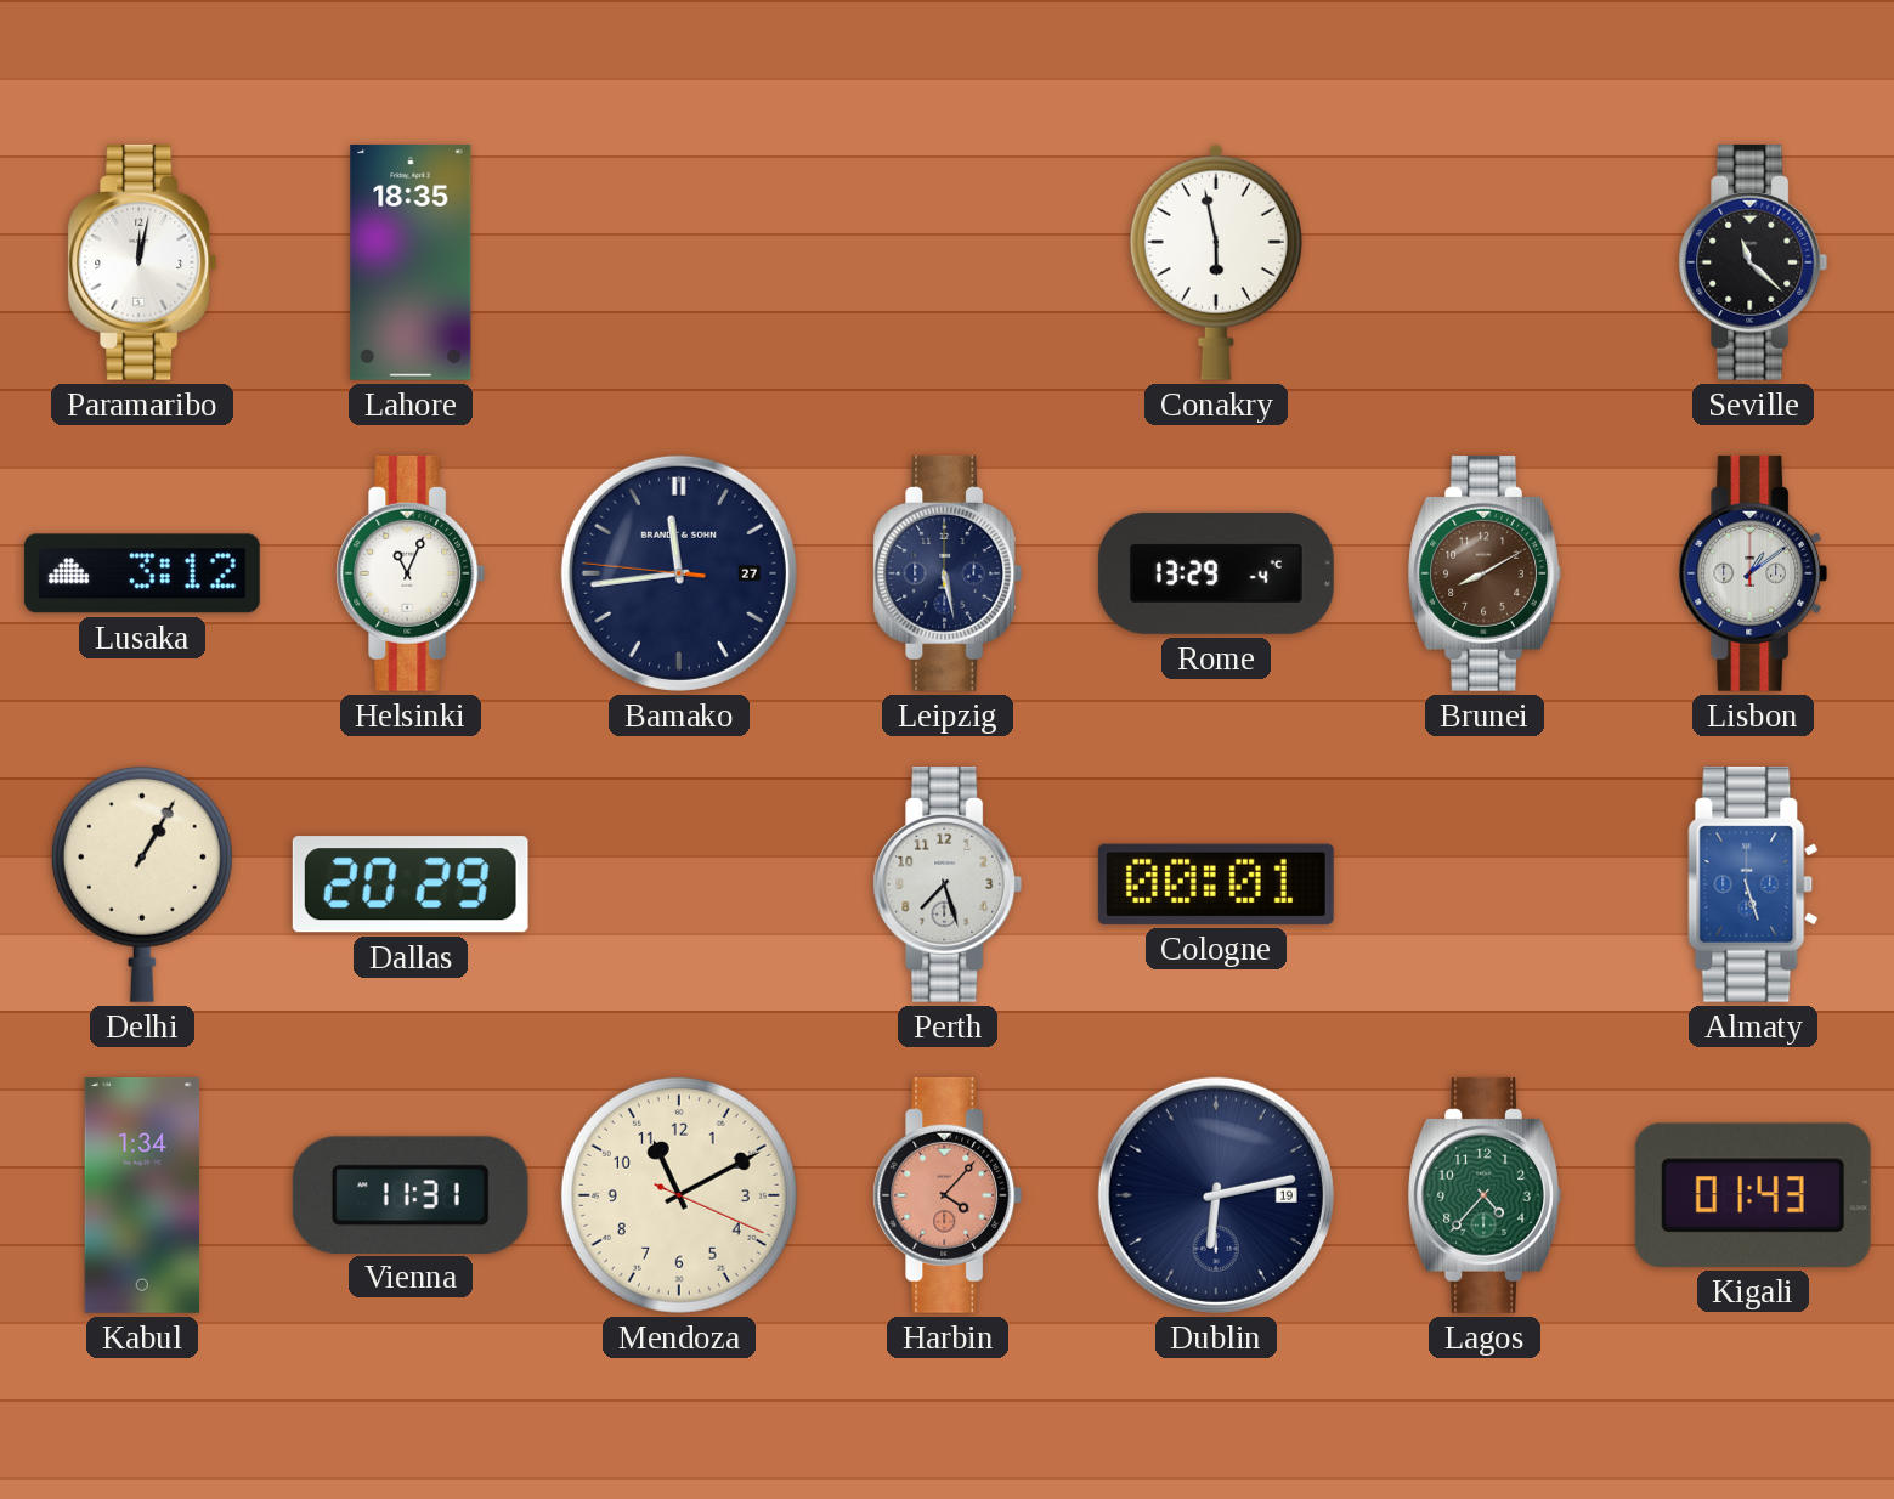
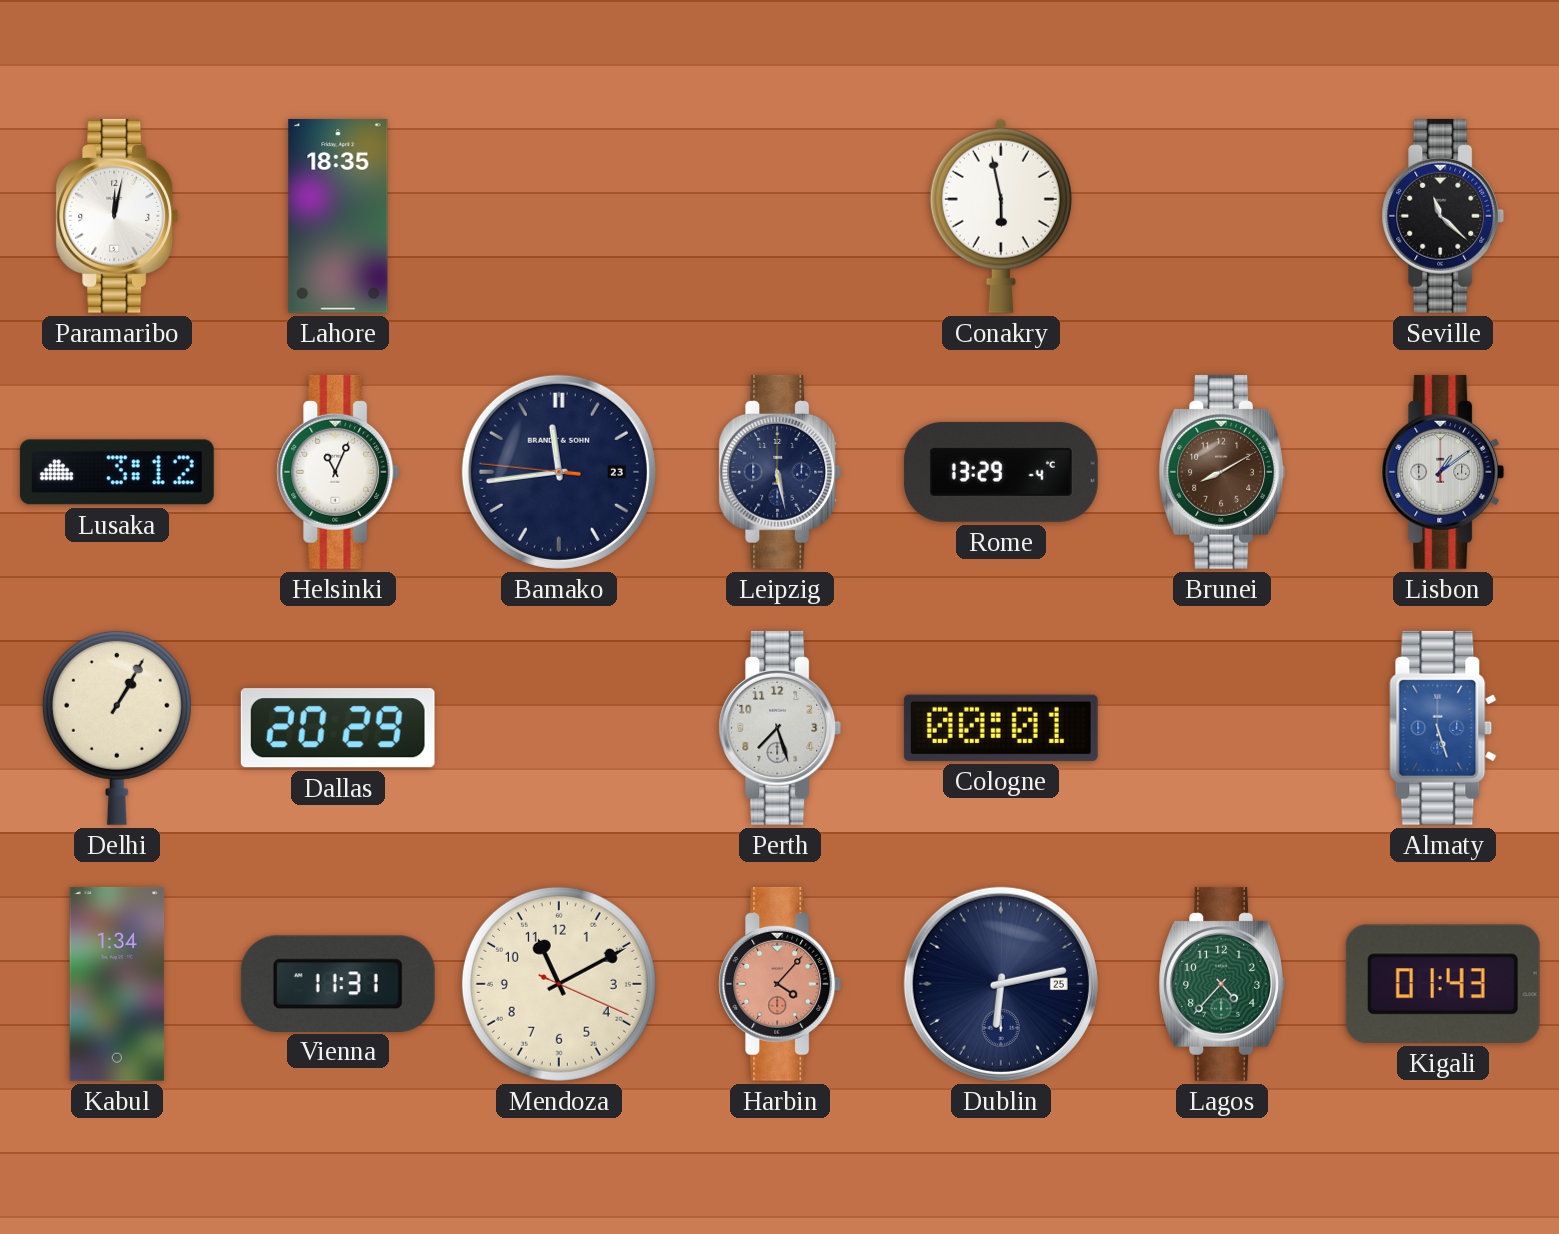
Bamako date: 27 -> 23 (559, 472)
Dublin date: 19 -> 25 (1001, 984)
